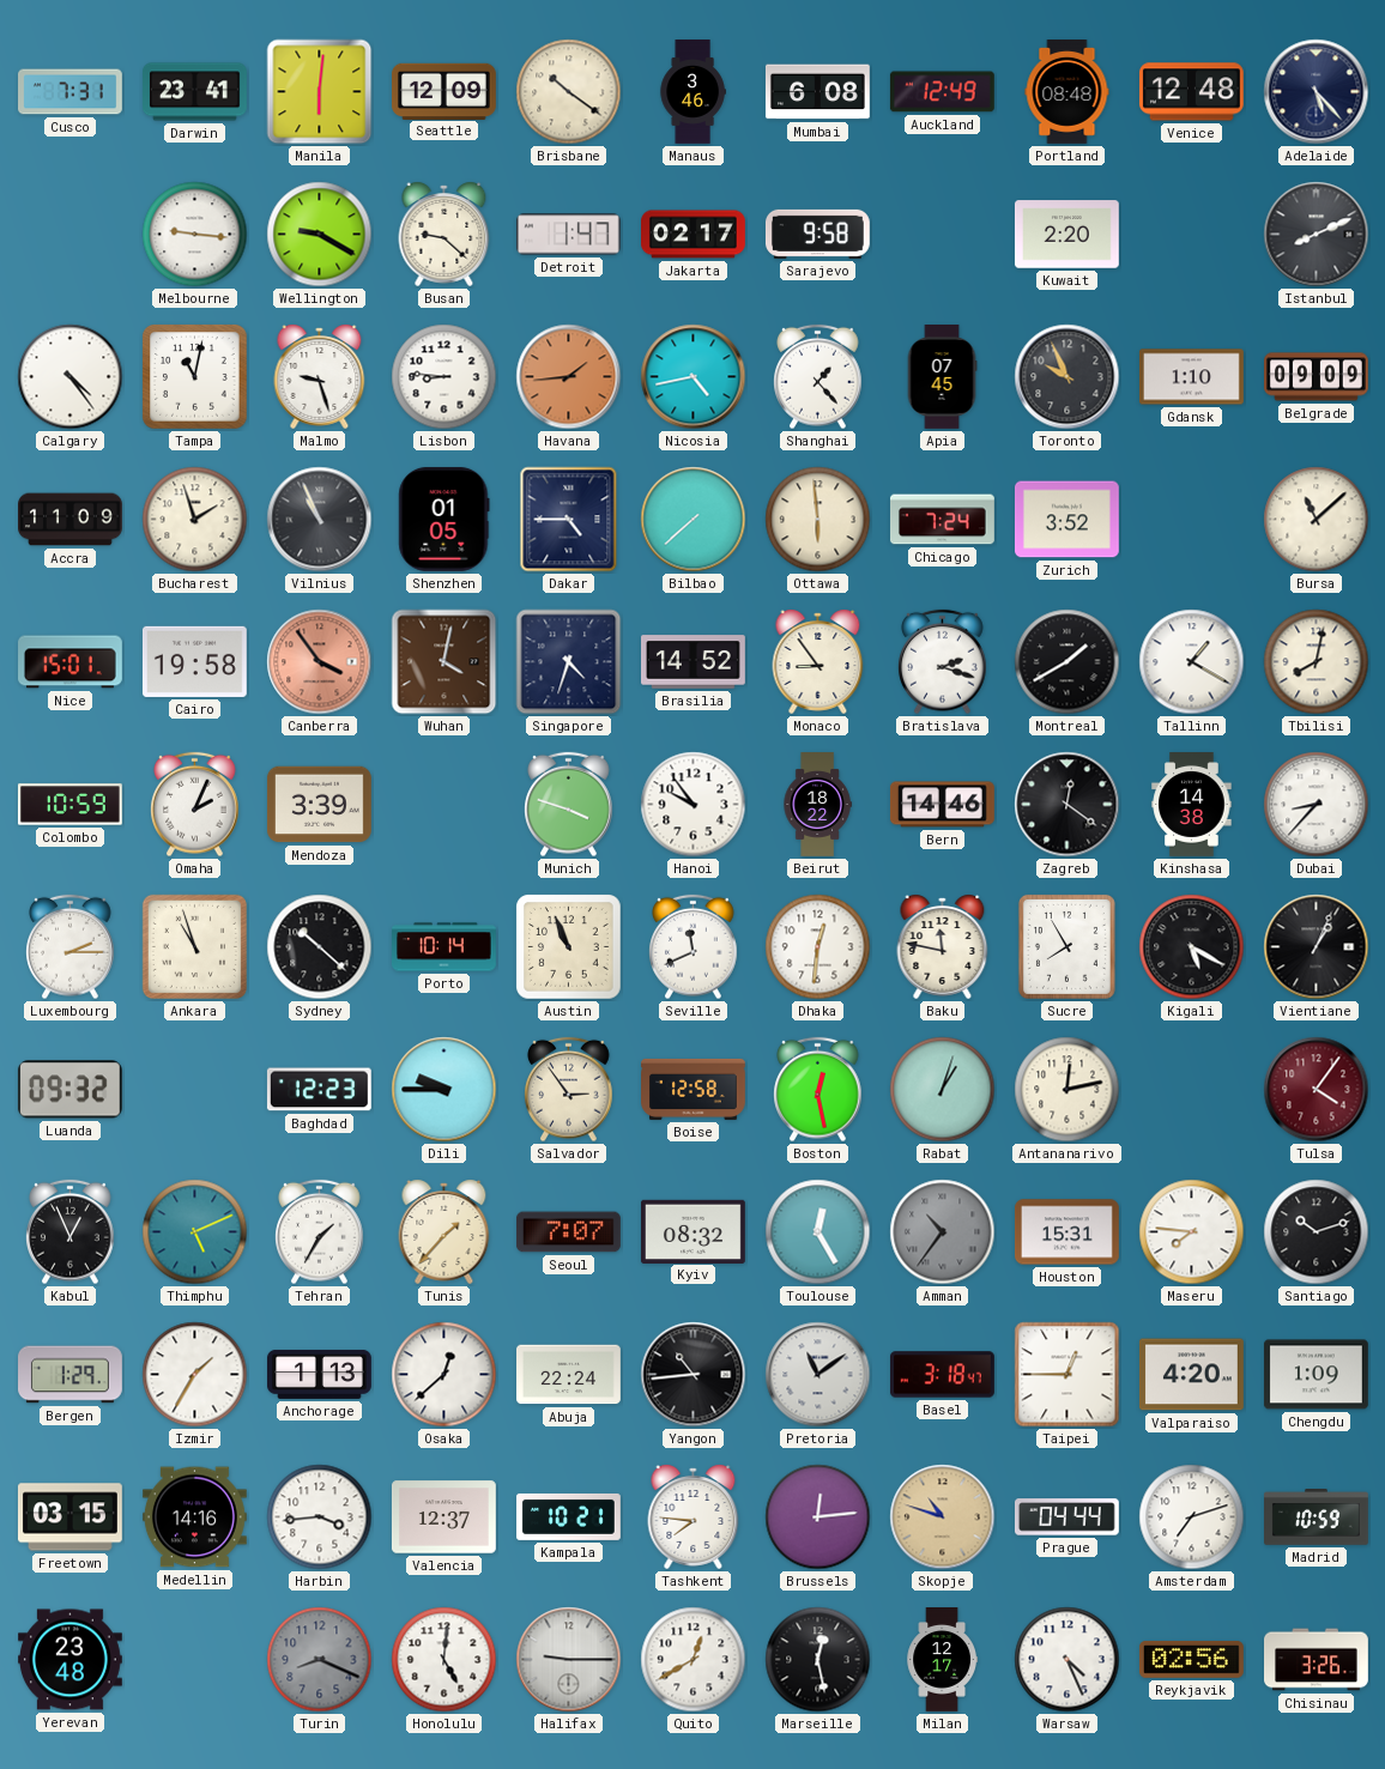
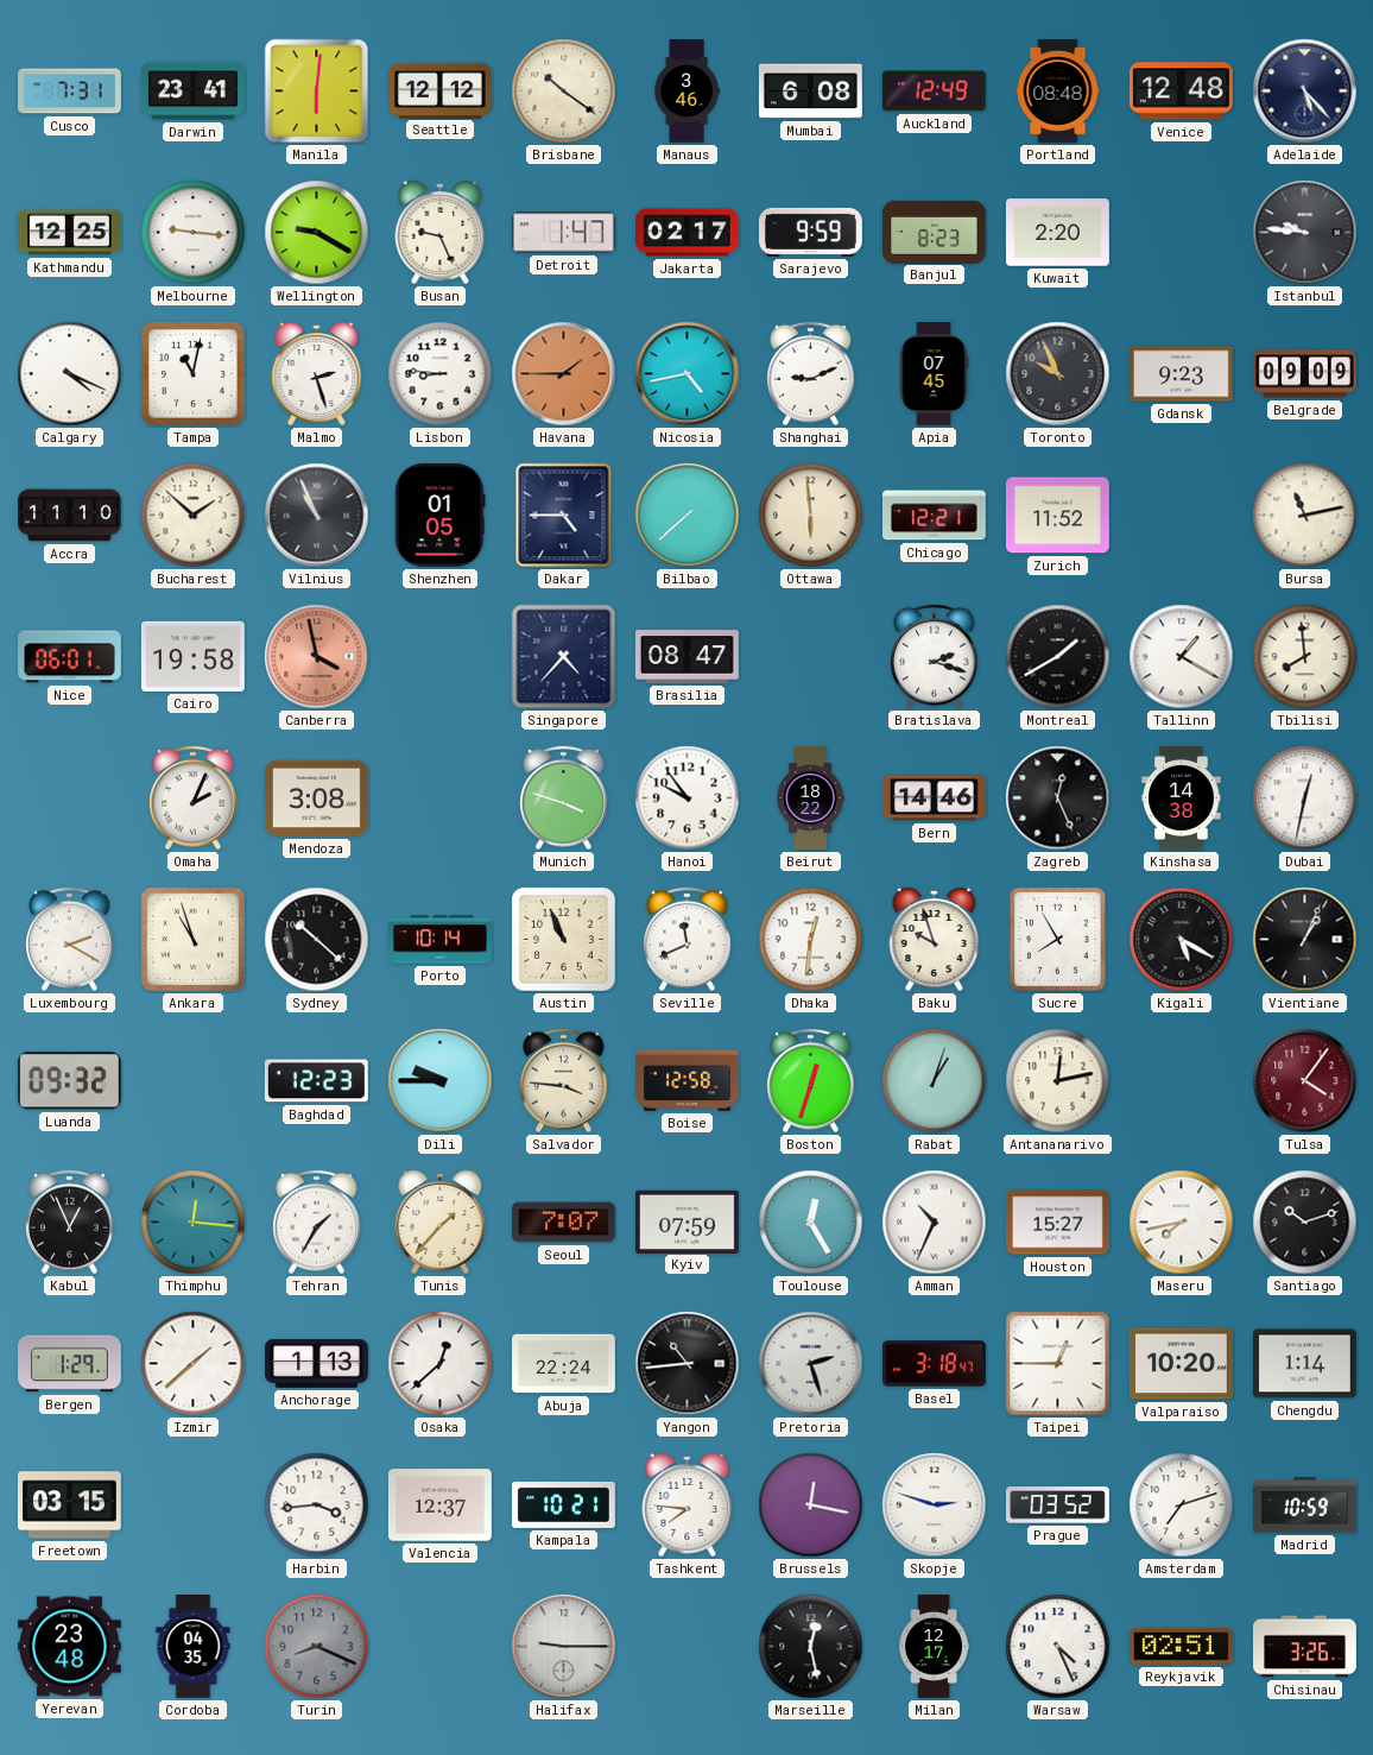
Seattle: 12:09 -> 12:12 (441, 90)
Kathmandu: none -> 12:25 (70, 233)
Busan: 9:22 -> 9:26 (441, 232)
Sarajevo: 9:58 -> 9:59 (810, 232)
Banjul: none -> 8:23 (935, 232)
Istanbul: 8:11 -> 9:46 (1305, 233)
Calgary: 4:24 -> 4:19 (70, 374)
Malmo: 9:27 -> 2:27 (317, 373)
Havana: 1:44 -> 1:45 (564, 374)
Shanghai: 1:23 -> 9:11 (811, 374)
Gdansk: 1:10 -> 9:23 (1182, 374)
Accra: 11:09 -> 11:10 (70, 516)
Bucharest: 1:57 -> 1:52 (194, 516)
Chicago: 7:24 -> 12:21 (935, 516)
Zurich: 3:52 -> 11:52 (1057, 516)
Bursa: 11:08 -> 11:13 (1305, 516)
Nice: 15:01 -> 06:01 (70, 657)
Canberra: 3:54 -> 3:58 (317, 657)
Wuhan: 4:02 -> none (444, 662)
Singapore: 4:33 -> 4:37 (564, 657)
Brasilia: 14:52 -> 08:47 (688, 657)
Monaco: 8:54 -> none (818, 661)
Tbilisi: 8:02 -> 7:59 (1305, 657)
Colombo: 10:59 -> none (69, 805)
Mendoza: 3:39 -> 3:08 (316, 798)
Zagreb: 12:21 -> 12:26 (1058, 798)
Dubai: 8:37 -> 12:32 (1305, 798)
Luxembourg: 2:15 -> 2:20 (70, 940)
Baku: 11:47 -> 9:57 (935, 939)
Salvador: 2:54 -> 3:46 (564, 1081)
Boston: 12:28 -> 12:33 (811, 1081)
Thimphu: 5:11 -> 12:16 (194, 1223)
Kyiv: 08:32 -> 07:59 (688, 1221)
Amman: 10:36 -> 10:34 (935, 1223)
Amman dial: grey -> white (935, 1223)
Houston: 15:31 -> 15:27 (1058, 1223)
Maseru: 7:46 -> 7:43 (1182, 1223)
Izmir: 1:35 -> 1:38 (194, 1364)
Pretoria: 11:09 -> 2:27 (811, 1364)
Valparaiso: 4:20 -> 10:20 (1181, 1364)
Chengdu: 1:09 -> 1:14 (1304, 1364)
Medellin: 14:16 -> none (194, 1517)
Brussels: 12:14 -> 12:17 (811, 1505)
Skopje: 10:48 -> 2:48 (935, 1505)
Skopje dial: champagne -> white (935, 1505)
Prague: 04:44 -> 03:52 (1057, 1505)
Cordoba: none -> 04:35 (194, 1647)
Honolulu: 5:01 -> none (444, 1660)
Quito: 12:40 -> none (694, 1660)
Reykjavik: 02:56 -> 02:51 (1181, 1646)
